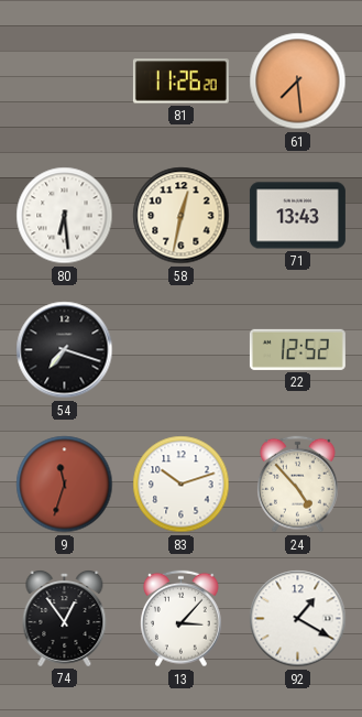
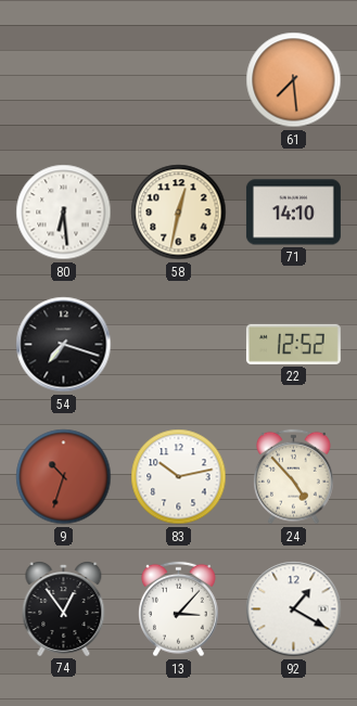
81: 11:26 -> none (180, 82)
71: 13:43 -> 14:10 (293, 213)
9: 11:33 -> 10:33 (64, 477)
83: 10:12 -> 10:13 (179, 477)
